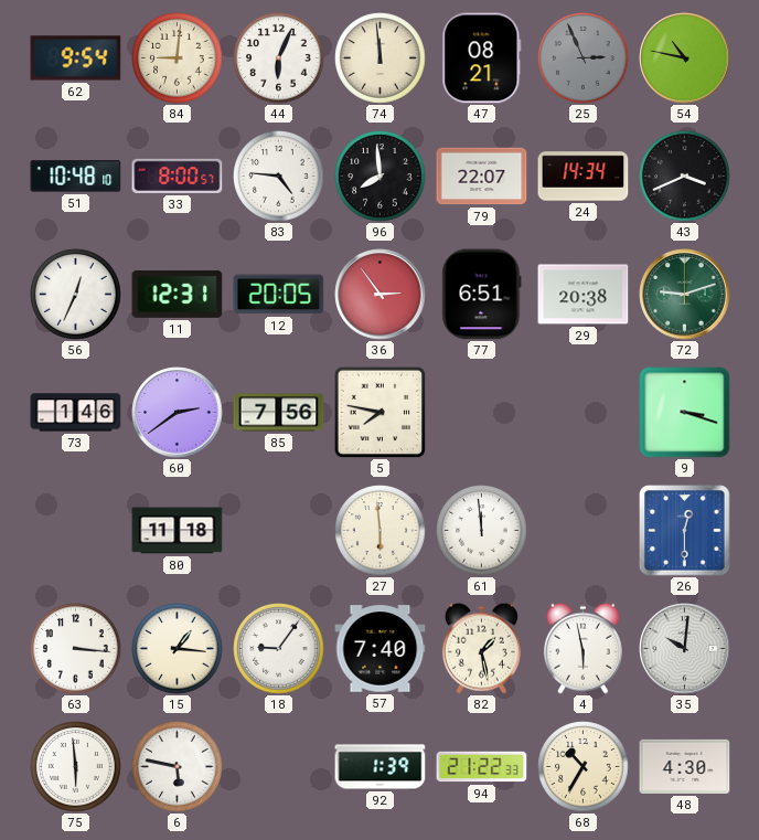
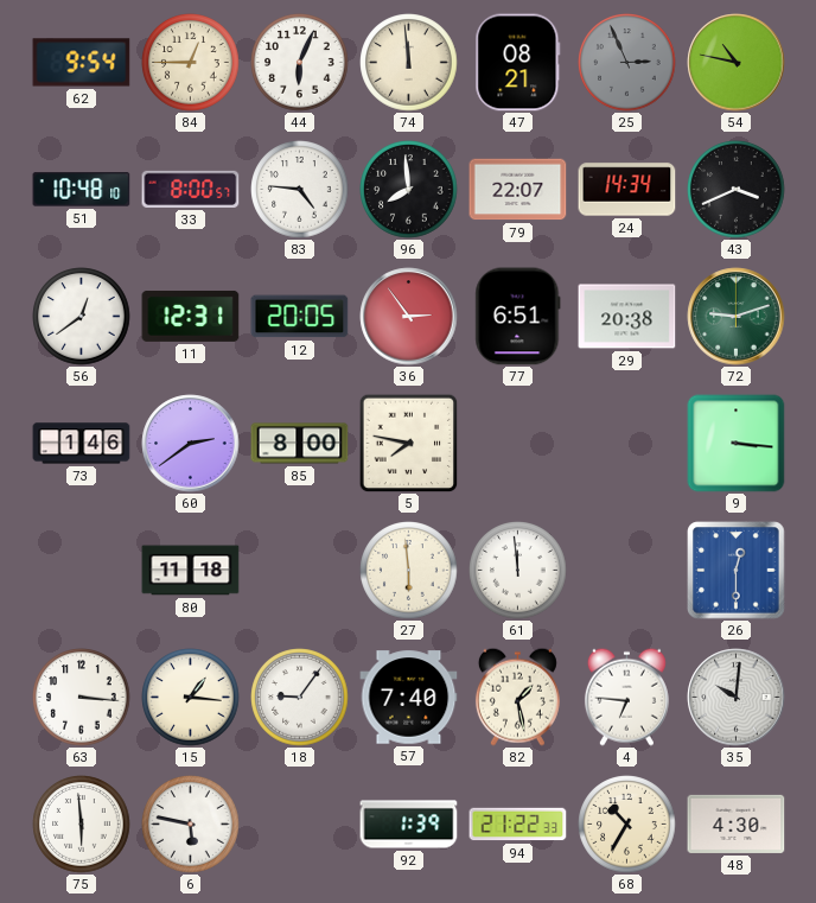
84: 9:01 -> 12:45 (191, 63)
56: 12:34 -> 12:39 (82, 317)
85: 7:56 -> 8:00 (300, 444)
9: 3:18 -> 3:16 (737, 444)
4: 5:58 -> 6:46 (626, 697)
